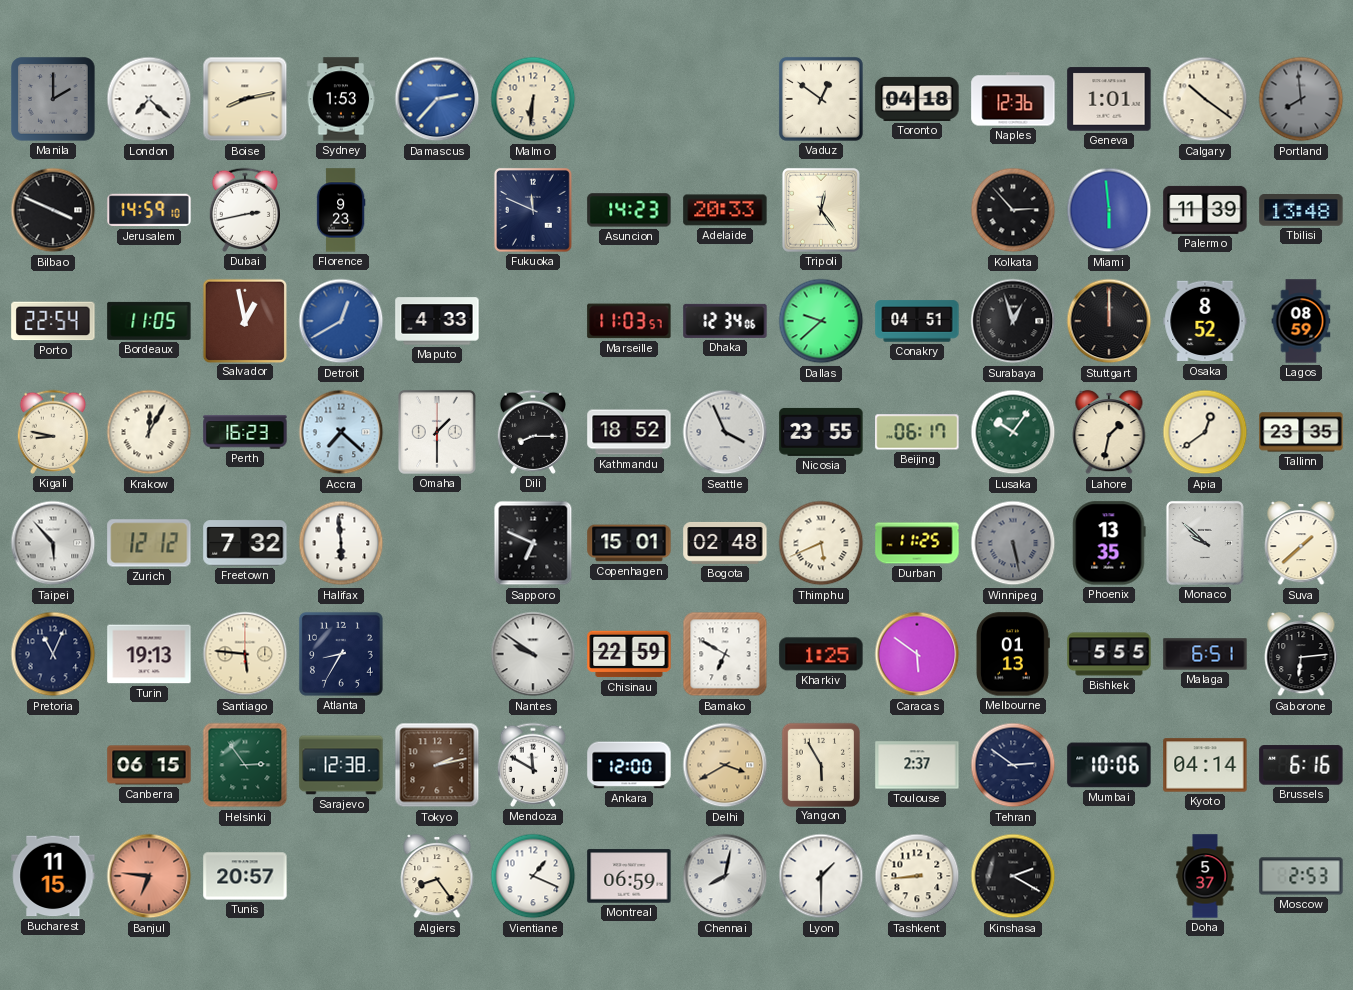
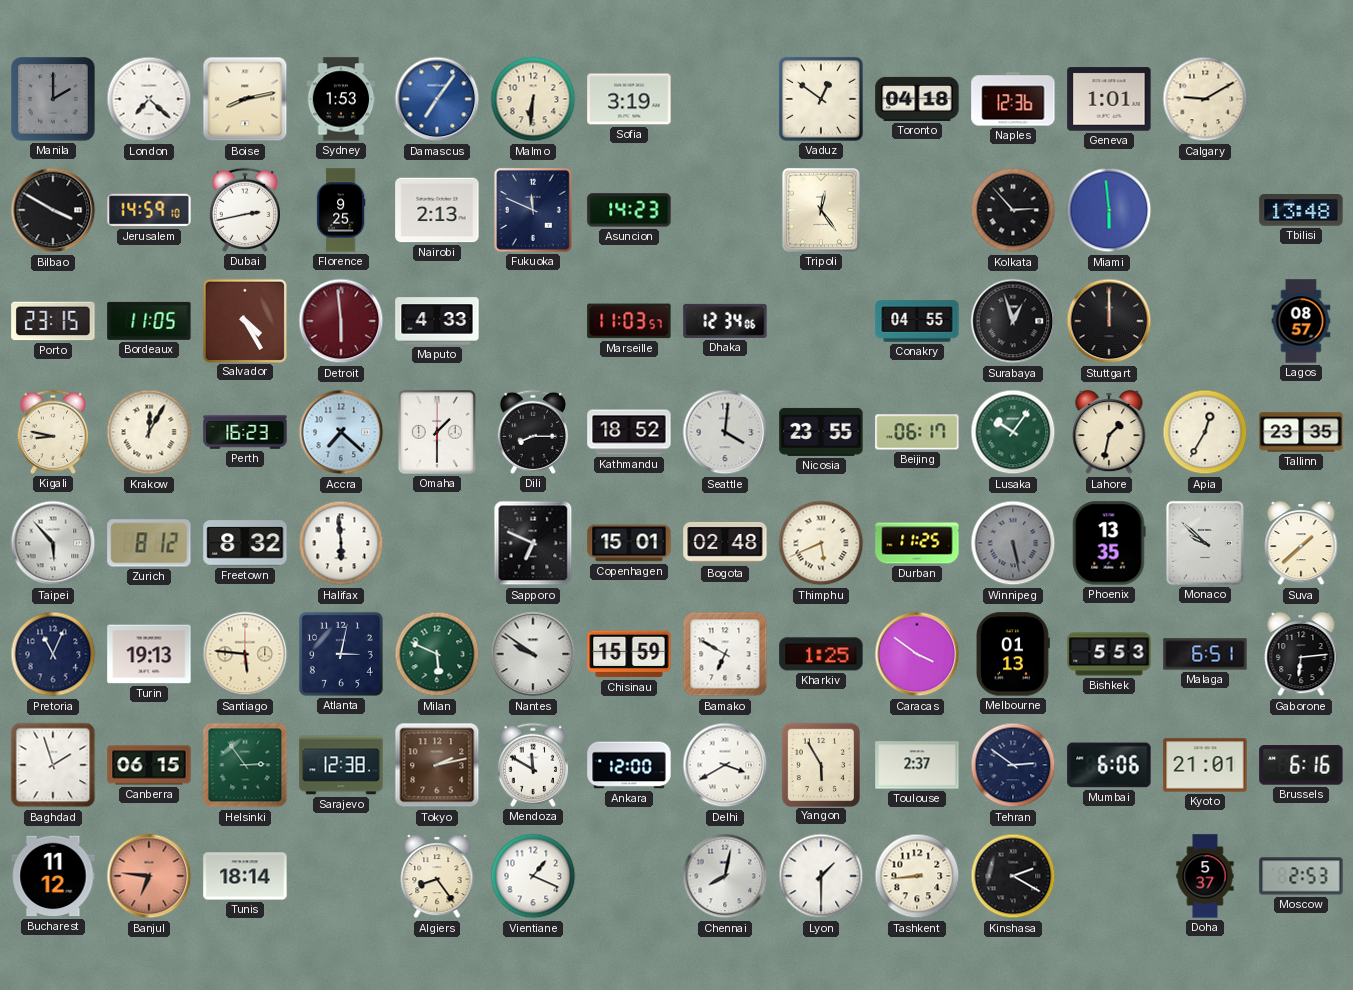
Damascus: 2:37 -> 7:06 (437, 99)
Sofia: none -> 3:19 (629, 99)
Calgary: 10:21 -> 9:10 (1205, 99)
Portland: 7:59 -> none (1301, 99)
Bilbao: 3:49 -> 3:50 (53, 210)
Florence: 9:23 -> 9:25 (341, 210)
Nairobi: none -> 2:13 (437, 210)
Adelaide: 20:33 -> none (725, 210)
Palermo: 11:39 -> none (1205, 210)
Porto: 22:54 -> 23:15 (53, 321)
Salvador: 12:58 -> 4:25 (244, 320)
Detroit: 12:40 -> 5:59 (341, 321)
Detroit dial: blue -> burgundy (341, 321)
Dallas: 9:38 -> none (821, 321)
Conakry: 04:51 -> 04:55 (917, 321)
Osaka: 8:52 -> none (1205, 321)
Lagos: 08:59 -> 08:57 (1301, 321)
Seattle: 3:56 -> 4:01 (725, 432)
Apia: 12:39 -> 12:35 (1205, 432)
Zurich: 12:12 -> 8:12 (149, 543)
Freetown: 7:32 -> 8:32 (245, 543)
Atlanta: 8:35 -> 3:02 (341, 654)
Milan: none -> 5:49 (437, 654)
Chisinau: 22:59 -> 15:59 (629, 654)
Caracas: 5:51 -> 3:51 (917, 654)
Bishkek: 5:55 -> 5:53 (1109, 654)
Baghdad: none -> 1:57 (53, 765)
Delhi dial: champagne -> white (725, 765)
Mumbai: 10:06 -> 6:06 (1109, 765)
Kyoto: 04:14 -> 21:01 (1205, 765)
Bucharest: 11:15 -> 11:12 (53, 876)
Tunis: 20:57 -> 18:14 (245, 876)
Montreal: 06:59 -> none (629, 876)
